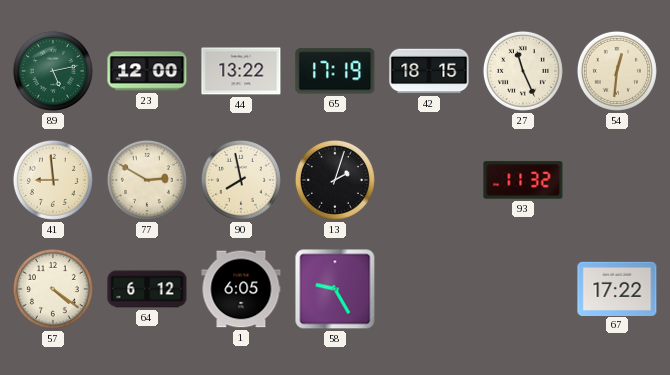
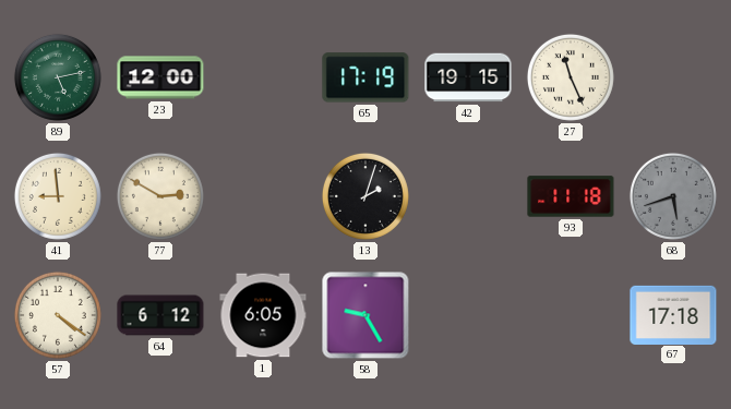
44: 13:22 -> none (241, 71)
42: 18:15 -> 19:15 (468, 77)
54: 12:31 -> none (617, 71)
90: 7:58 -> none (241, 180)
93: 11:32 -> 11:18 (571, 196)
68: none -> 5:42 (673, 196)
67: 17:22 -> 17:18 (673, 314)
